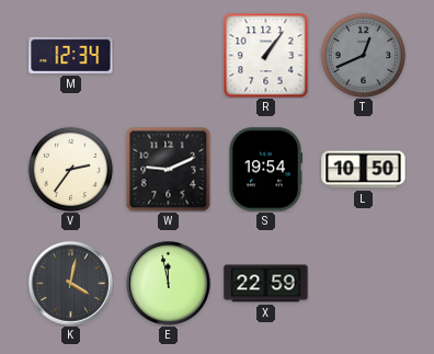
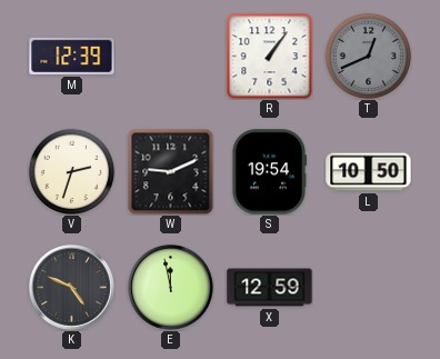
M: 12:34 -> 12:39 (72, 56)
V: 2:36 -> 2:33 (71, 171)
K: 4:02 -> 4:49 (72, 288)
X: 22:59 -> 12:59 (270, 288)
